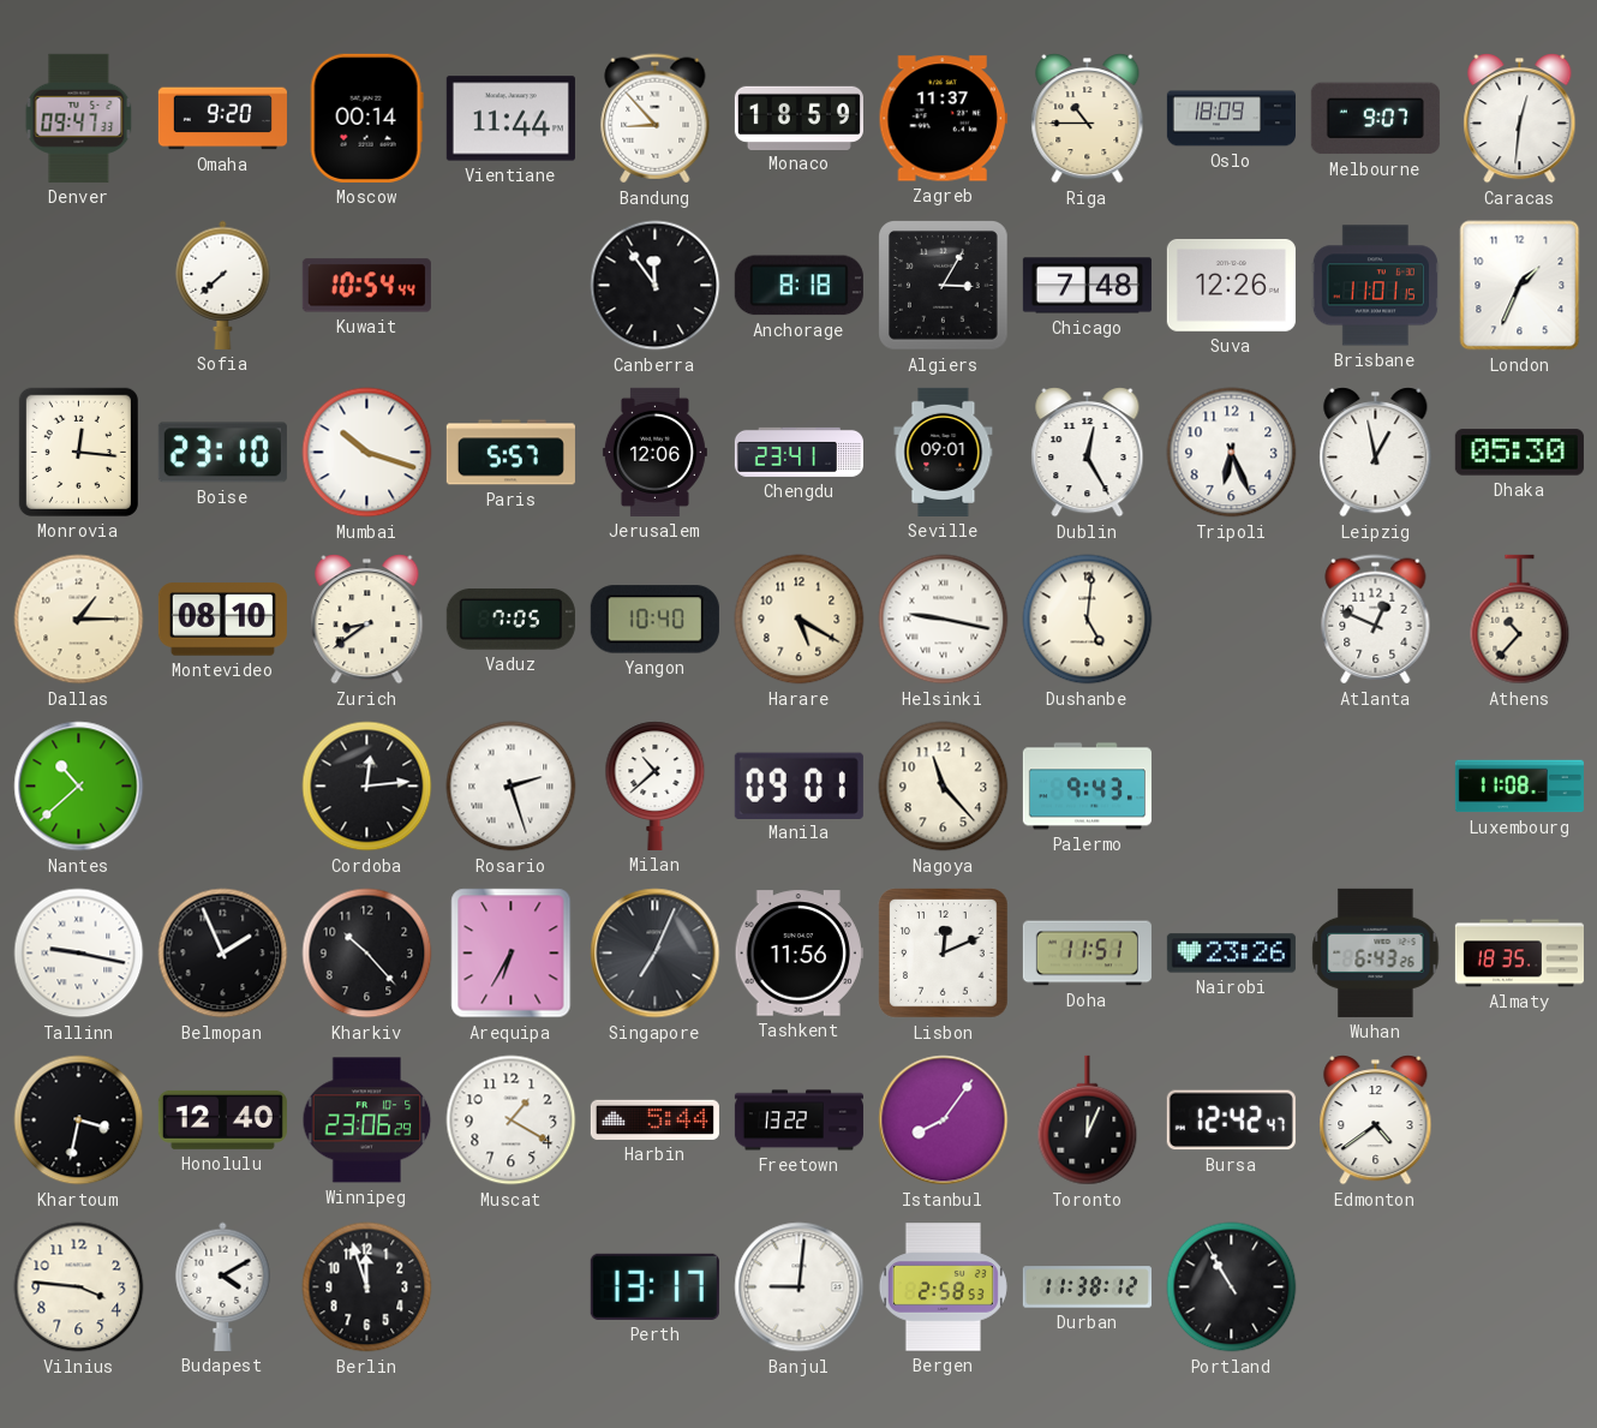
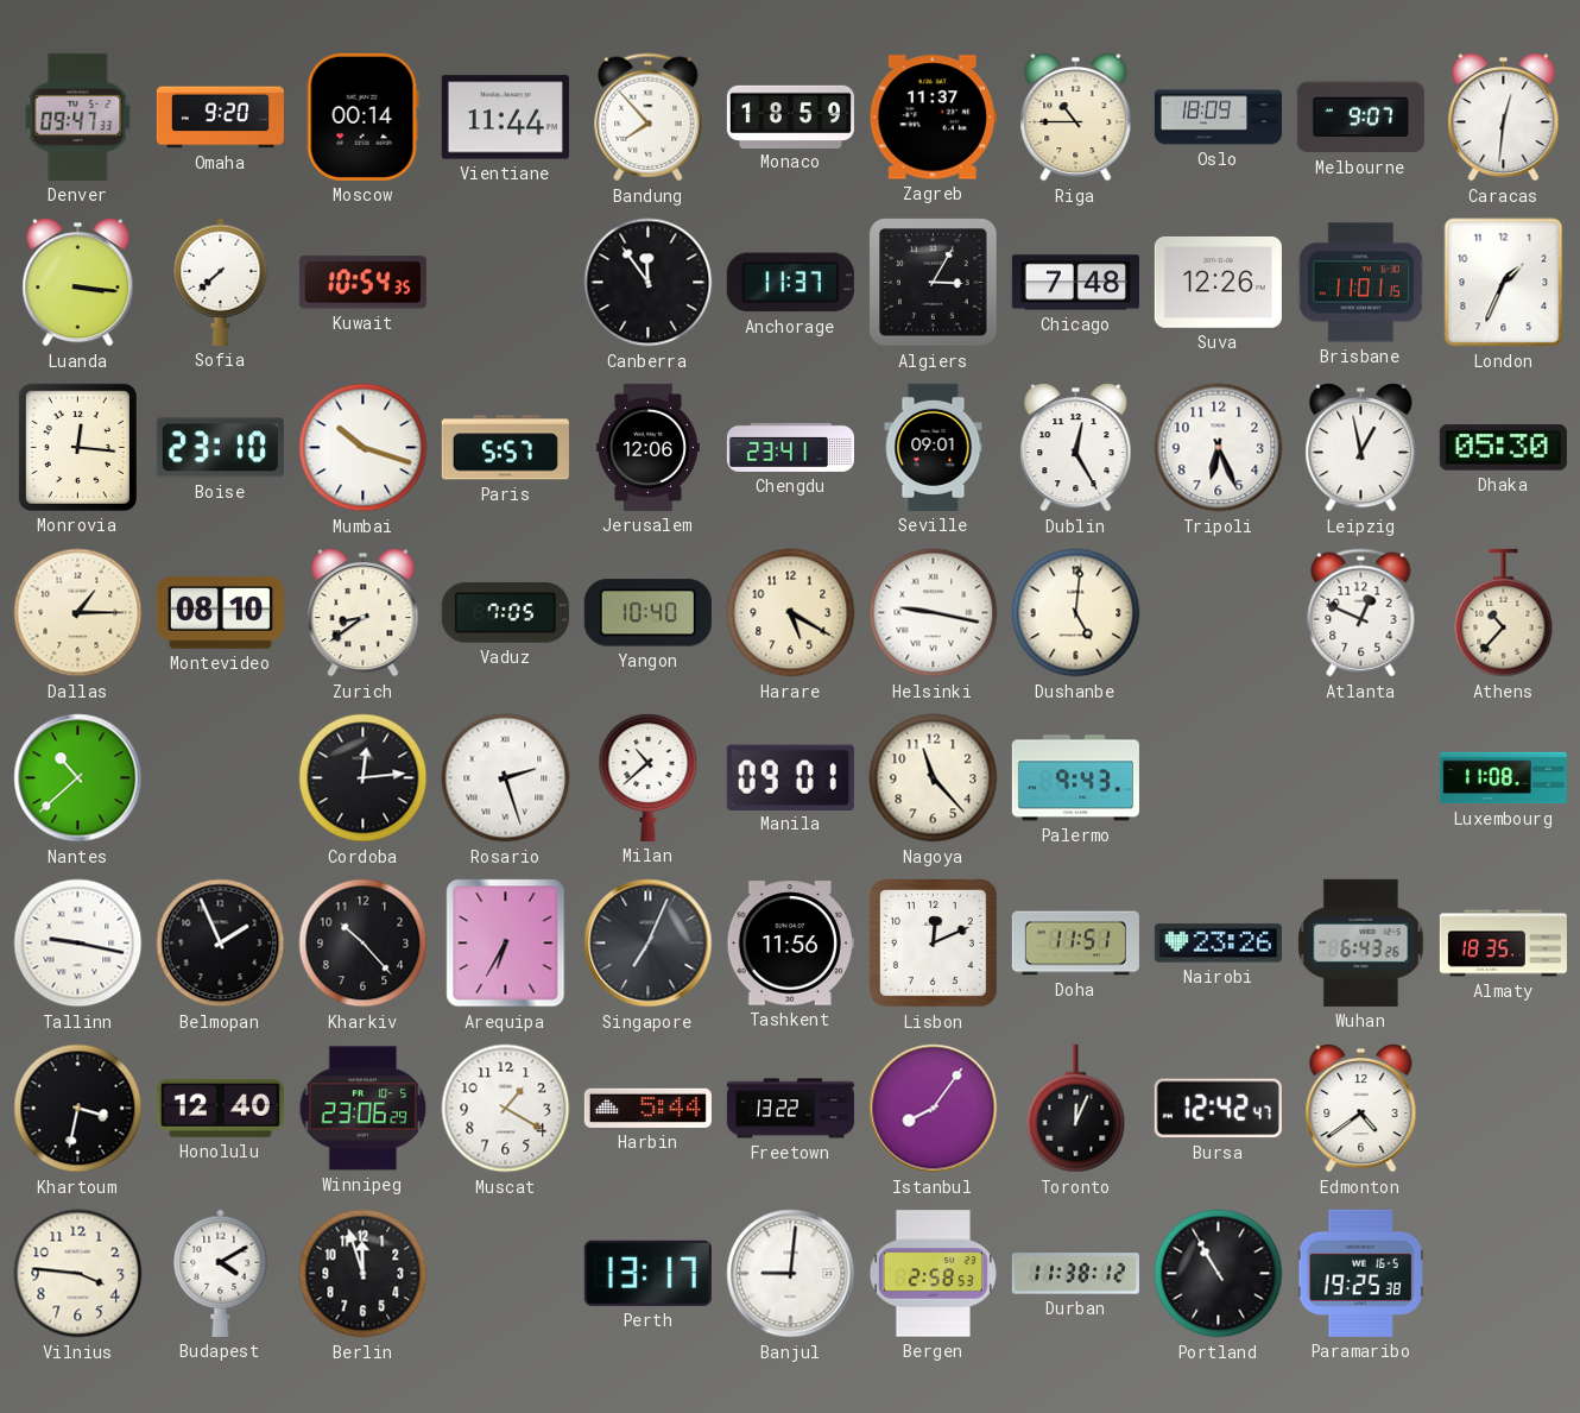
Bandung: 8:53 -> 7:53 (649, 118)
Luanda: none -> 3:16 (78, 283)
Kuwait: 10:54:44 -> 10:54:35 (362, 283)
Anchorage: 8:18 -> 11:37 (790, 283)
Paramaribo: none -> 19:25 (1360, 1273)
